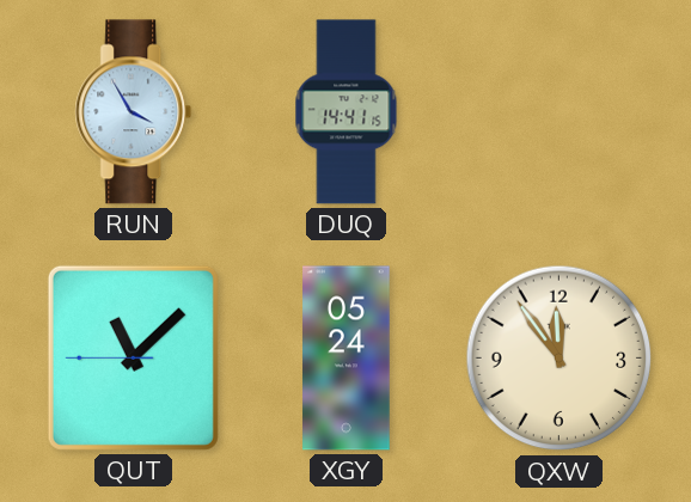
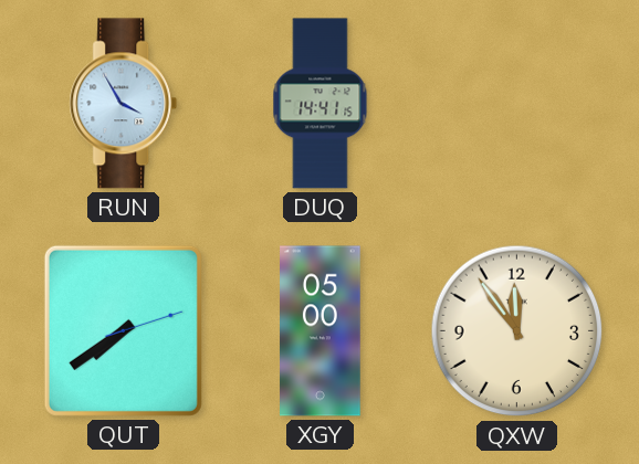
QUT: 11:07 -> 7:39 (123, 330)
XGY: 05:24 -> 05:00 (321, 331)
